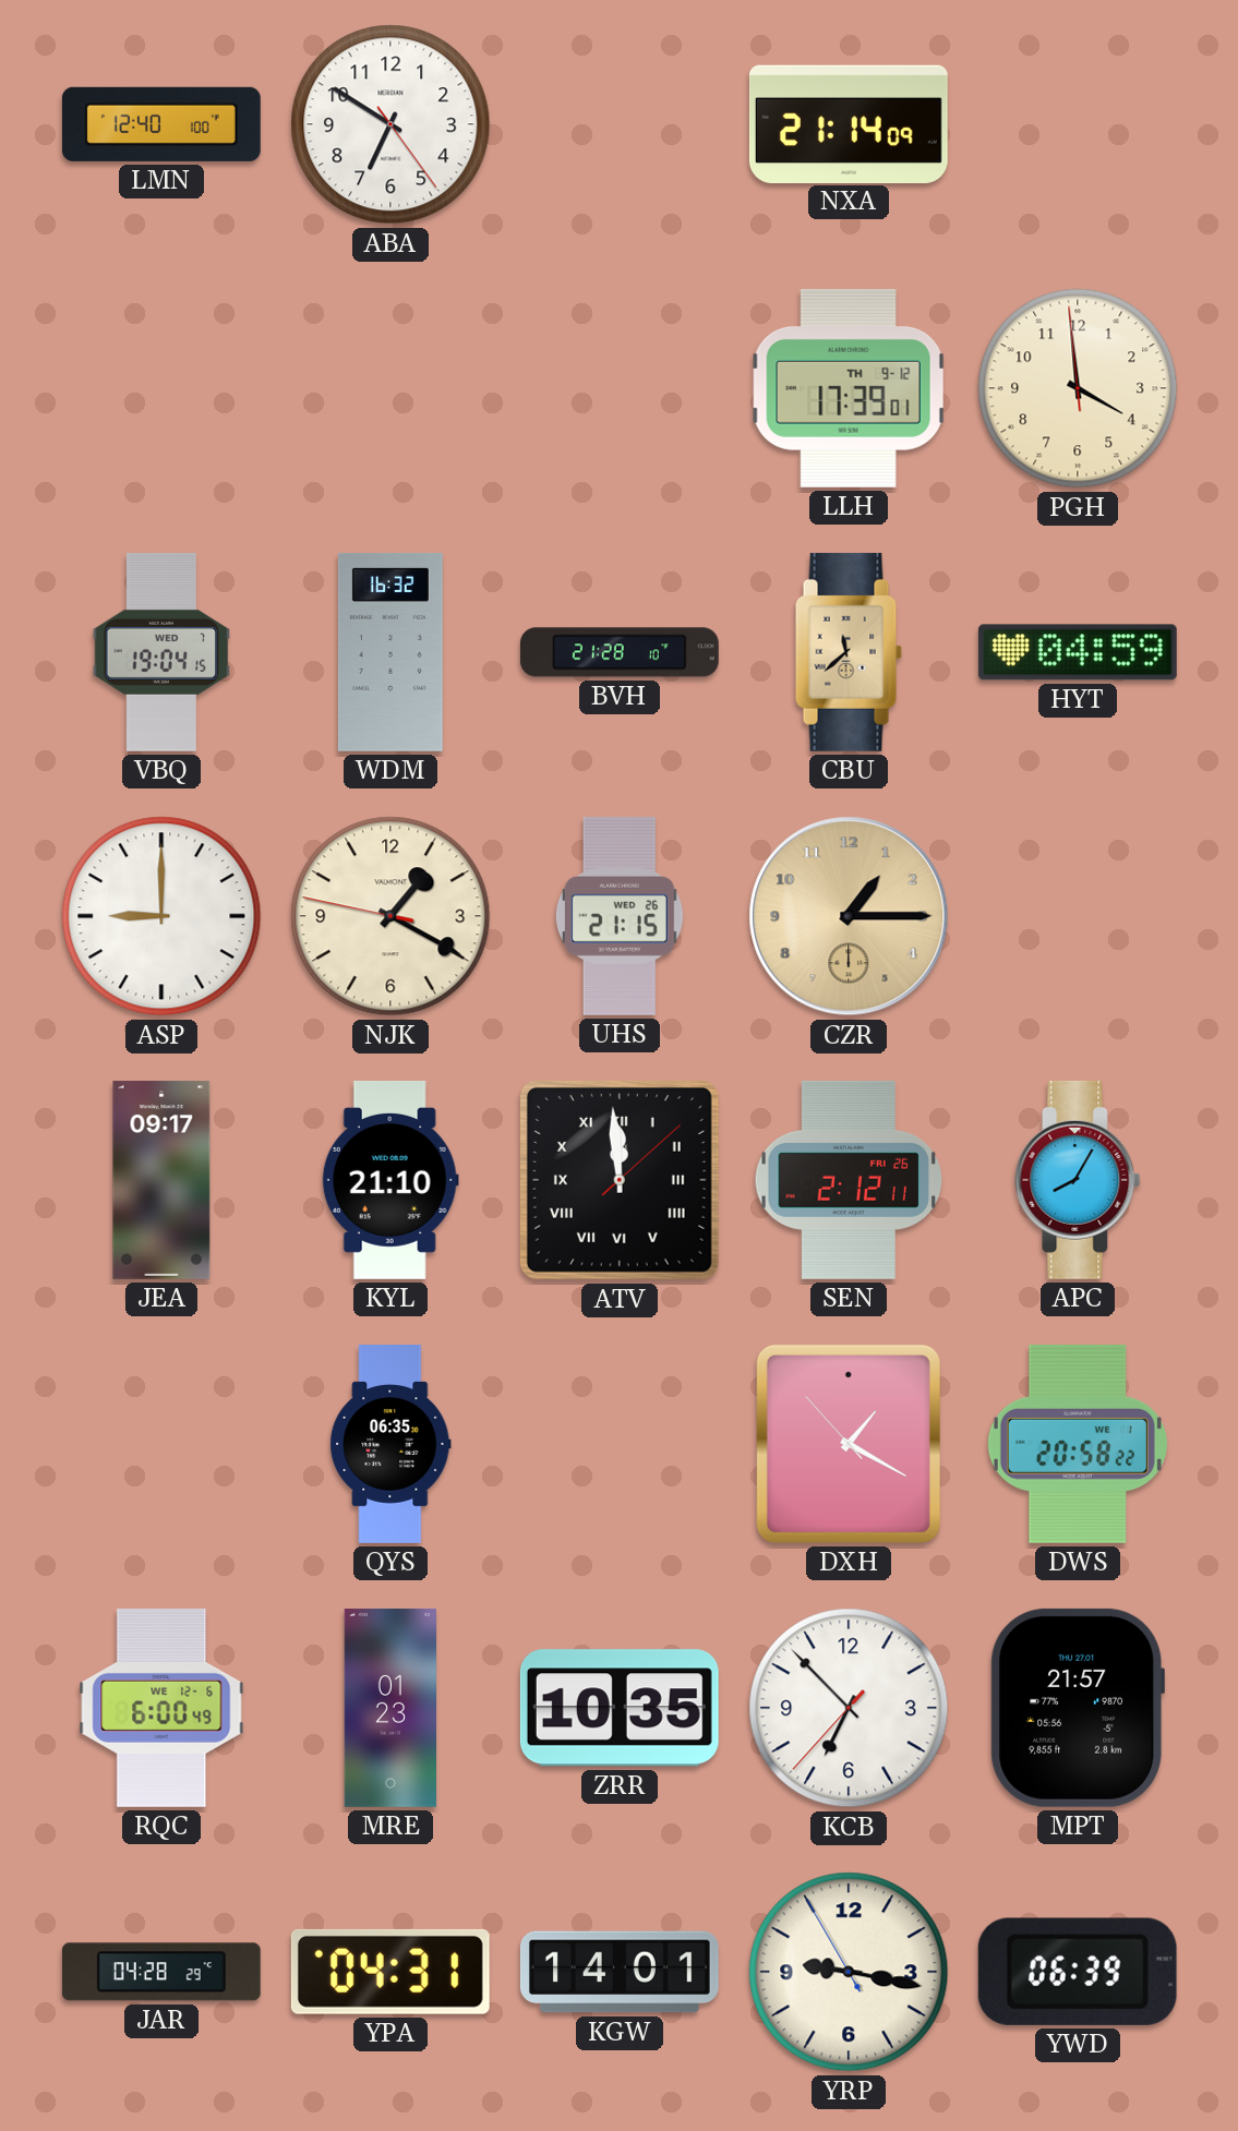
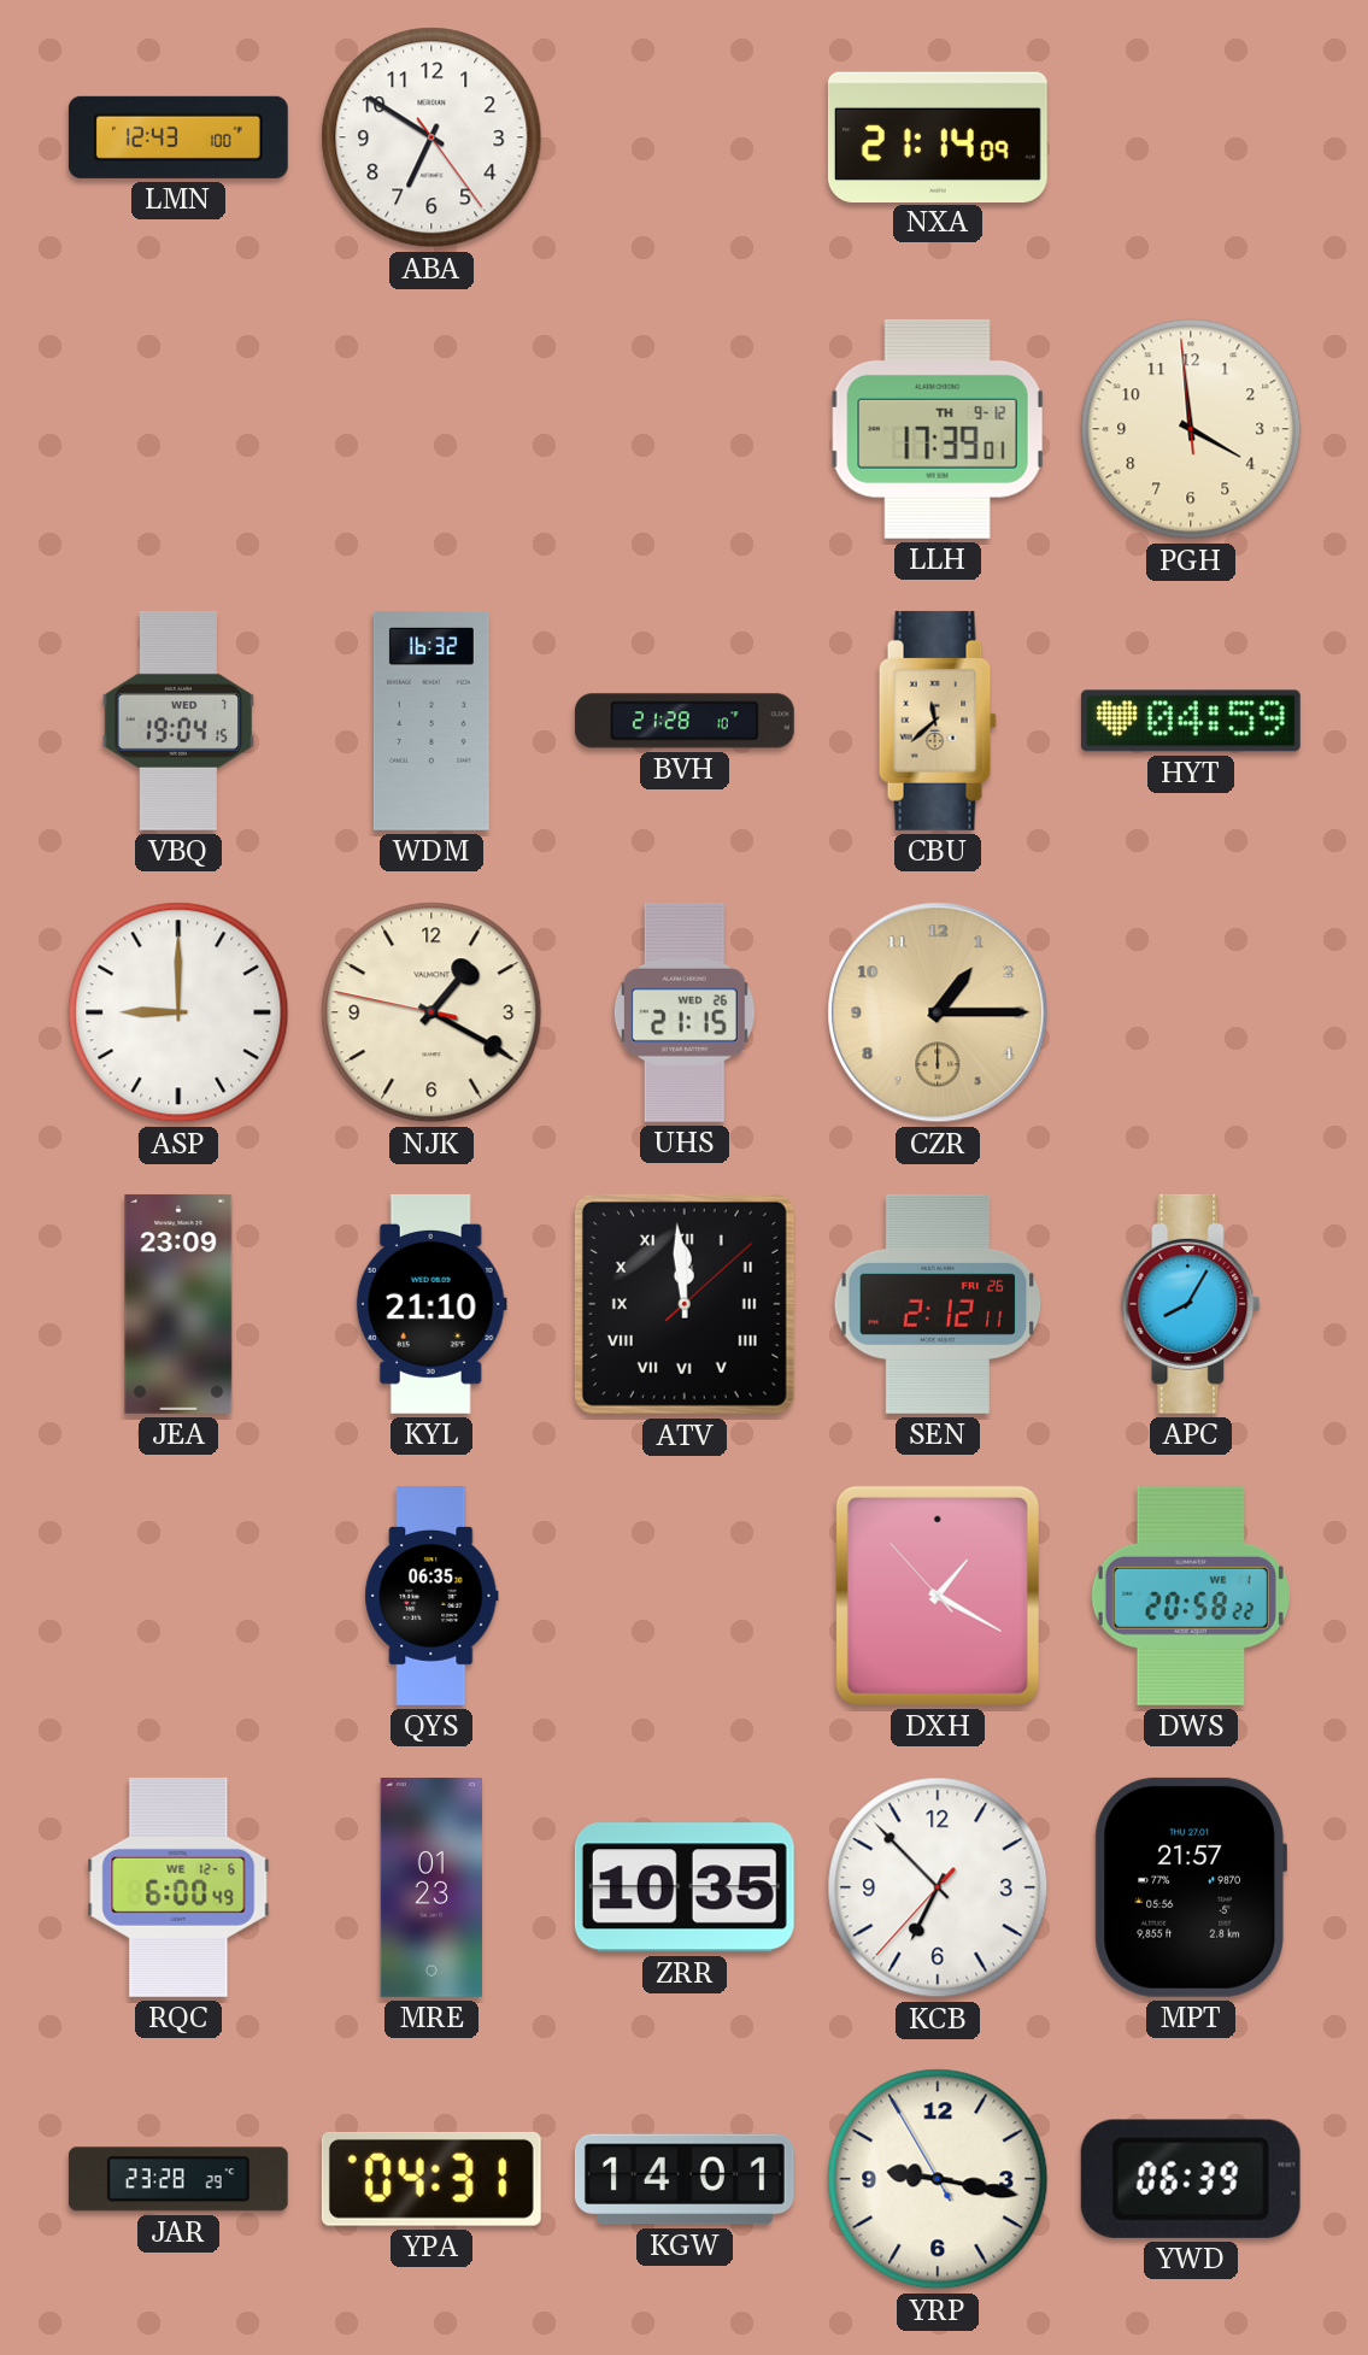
LMN: 12:40 -> 12:43 (178, 137)
JEA: 09:17 -> 23:09 (178, 1304)
JAR: 04:28 -> 23:28 (178, 2179)
